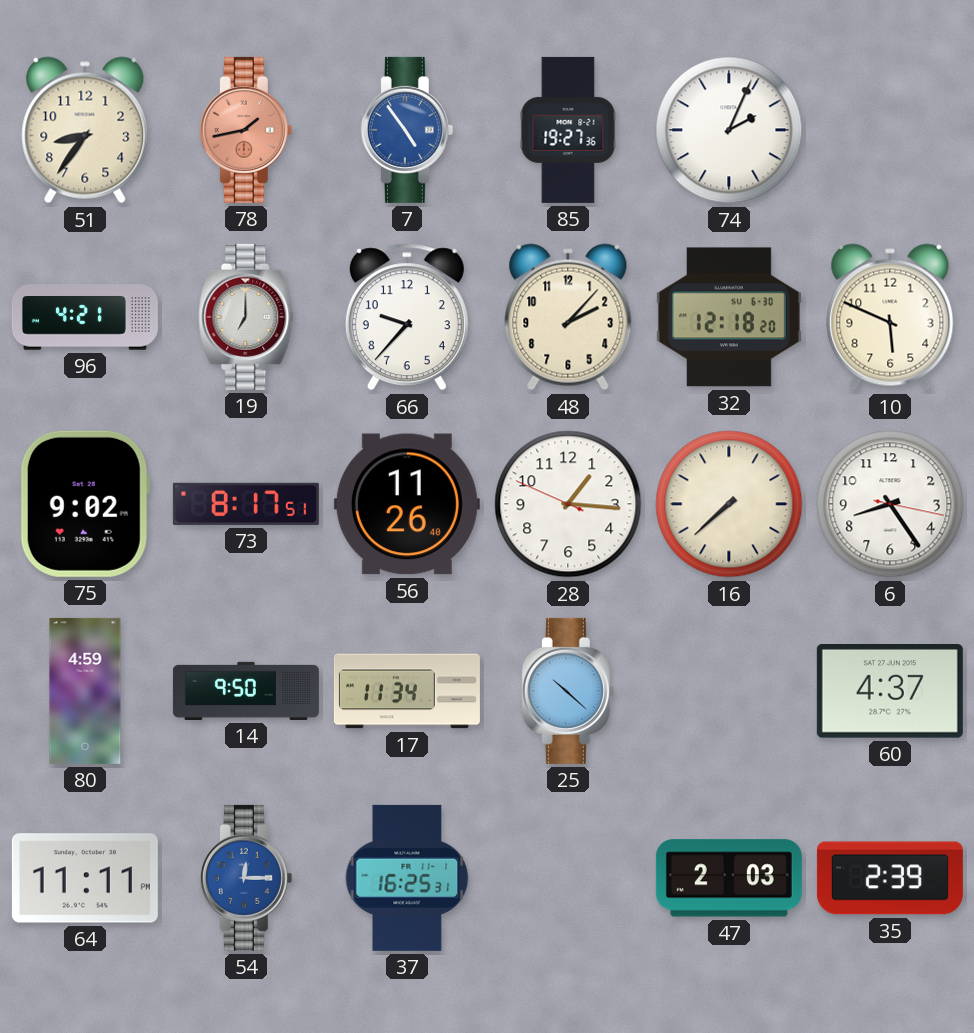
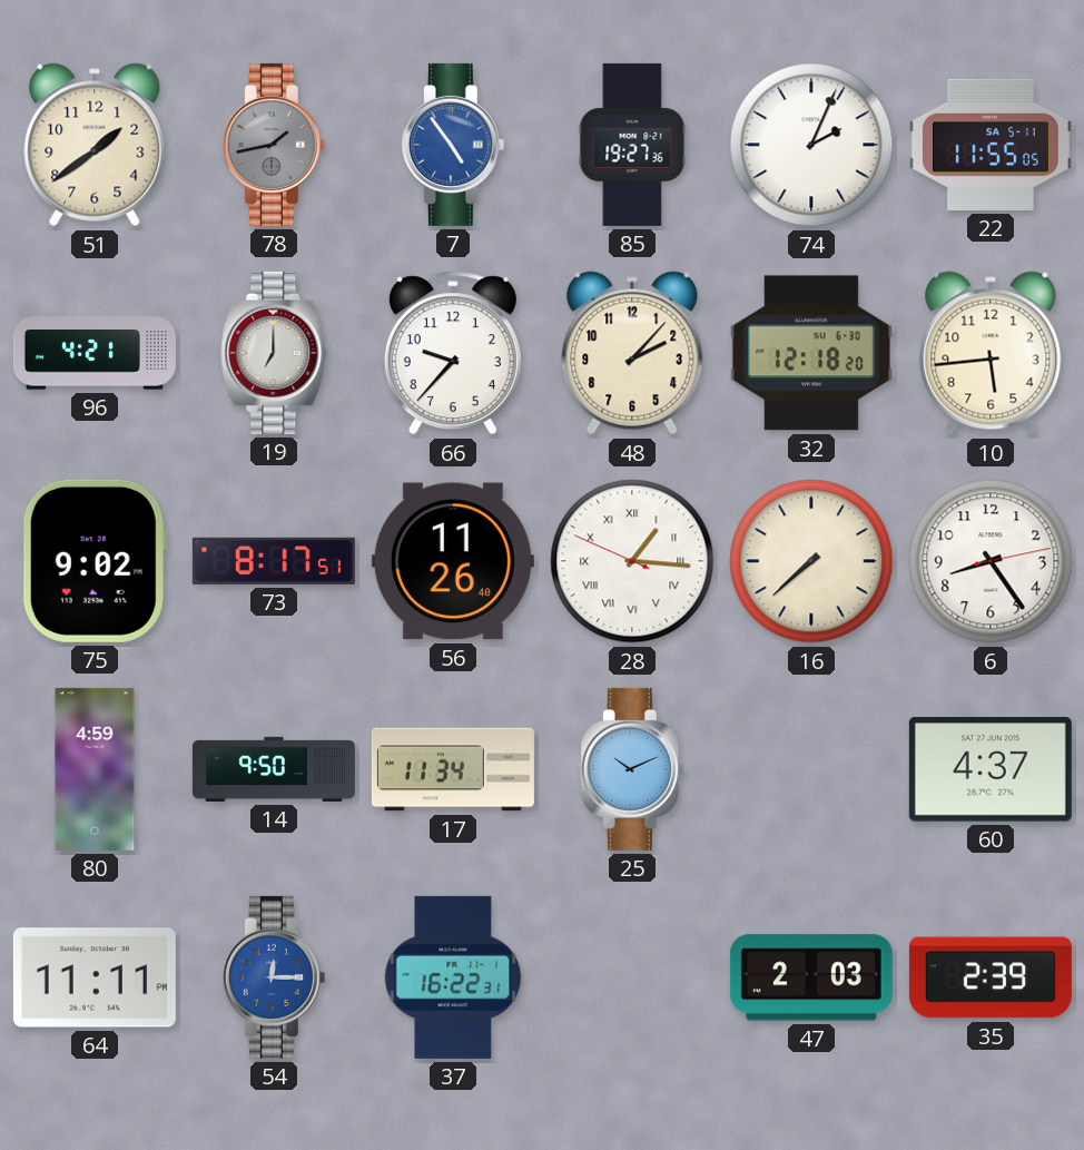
51: 8:36 -> 1:39 (95, 145)
78 dial: salmon -> grey (274, 145)
22: none -> 11:55 (991, 145)
10: 5:49 -> 5:44 (991, 353)
28 numerals: Arabic -> Roman (632, 561)
6: 8:24:17 -> 8:24:13 (991, 561)
25: 10:22 -> 10:11 (632, 769)
37: 16:25 -> 16:22 (453, 977)
